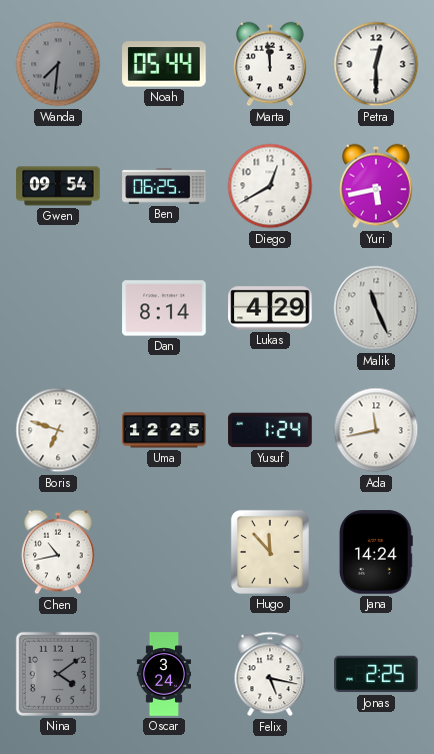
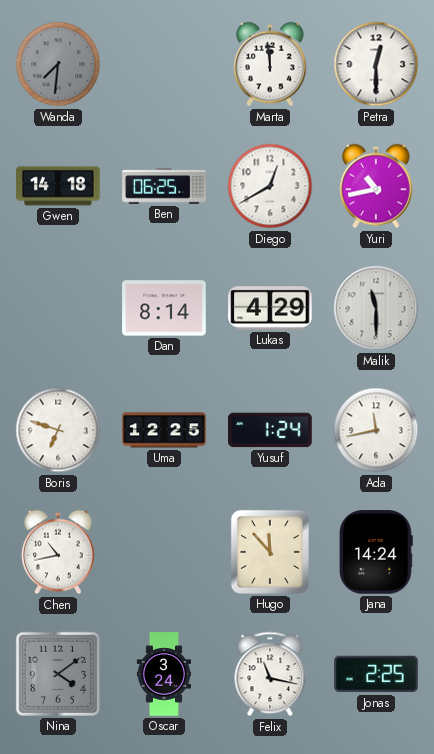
Noah: 05:44 -> none (164, 64)
Gwen: 09:54 -> 14:18 (58, 186)
Yuri: 5:43 -> 10:43 (376, 186)
Malik: 11:26 -> 11:30 (376, 308)
Felix: 5:17 -> 11:17 (270, 674)
